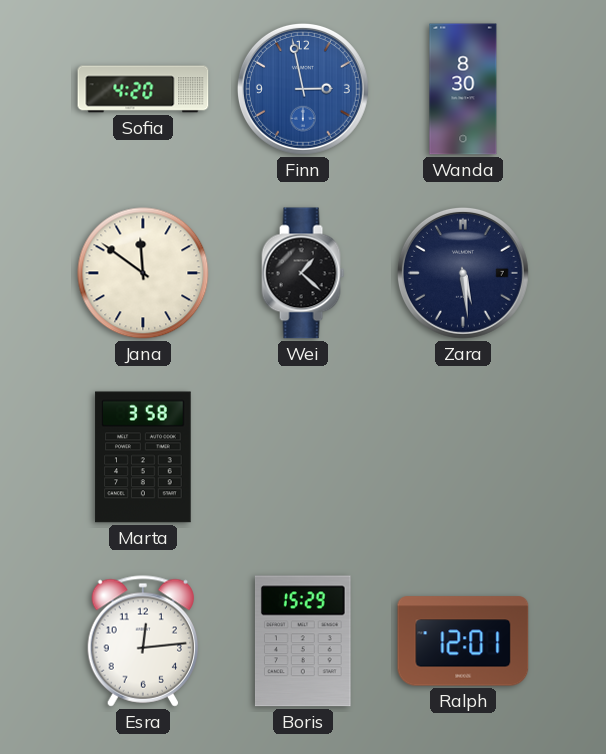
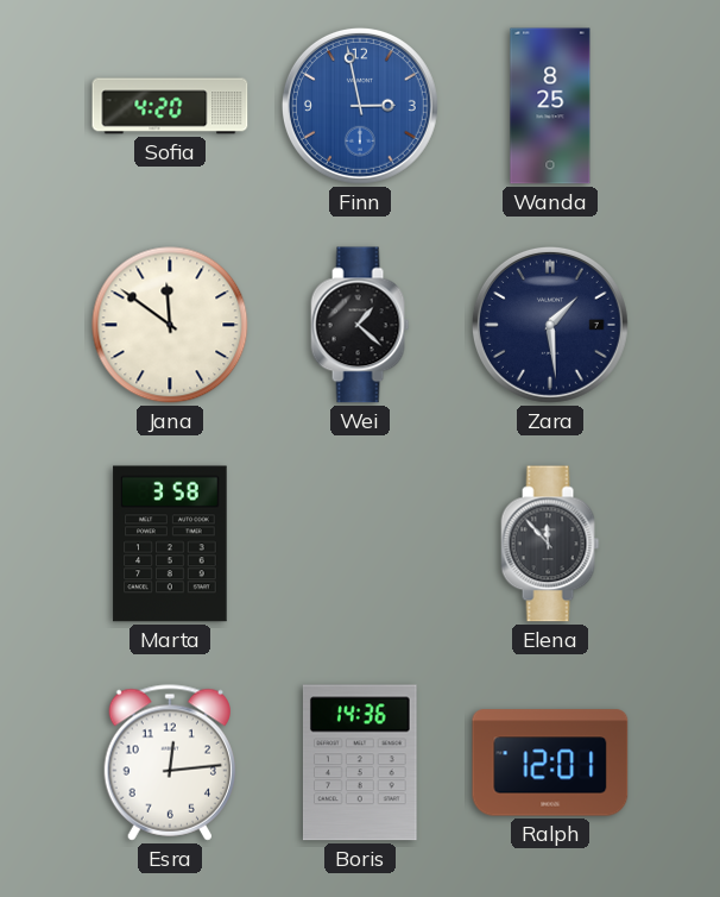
Wanda: 8:30 -> 8:25 (550, 106)
Zara: 5:29 -> 1:29 (550, 325)
Elena: none -> 11:53 (550, 544)
Boris: 15:29 -> 14:36 (360, 763)
